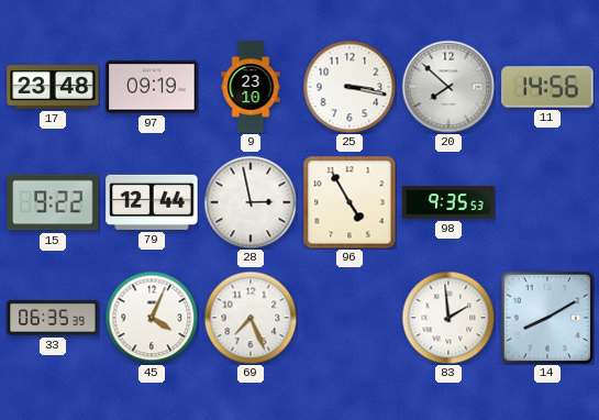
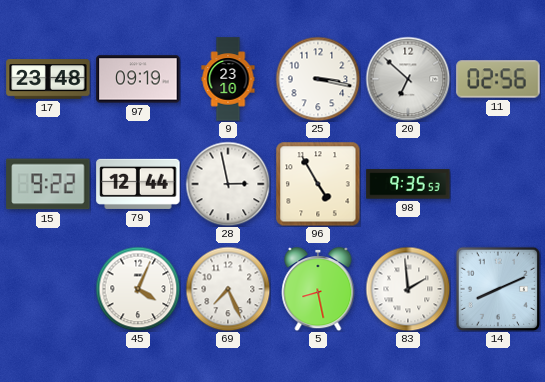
20: 7:52 -> 6:52 (408, 79)
11: 14:56 -> 02:56 (498, 79)
33: 06:35 -> none (53, 318)
5: none -> 8:28 (318, 289)
14: 8:10 -> 8:11 (497, 288)
